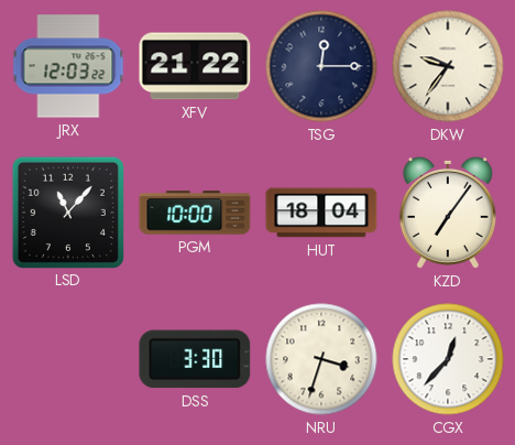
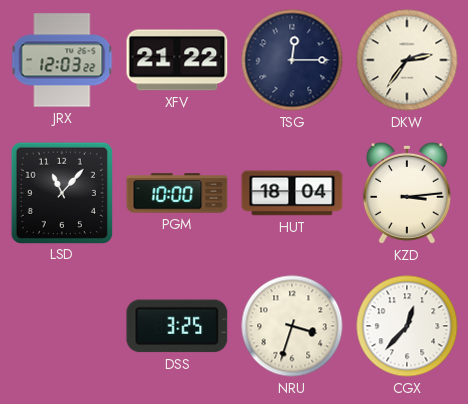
DKW: 9:36 -> 2:36 (407, 60)
KZD: 7:06 -> 3:14 (407, 193)
DSS: 3:30 -> 3:25 (177, 326)
